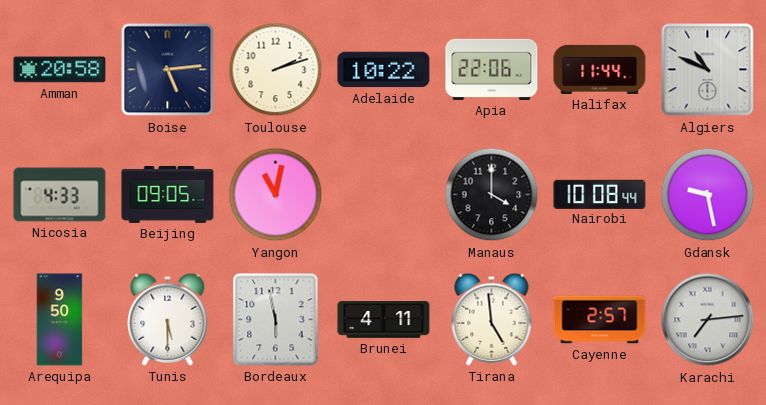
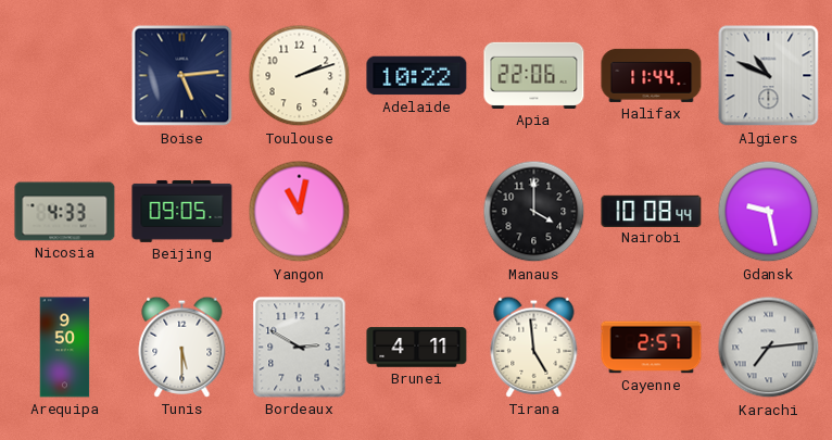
Amman: 20:58 -> none (60, 70)
Bordeaux: 5:58 -> 2:50 (300, 348)
